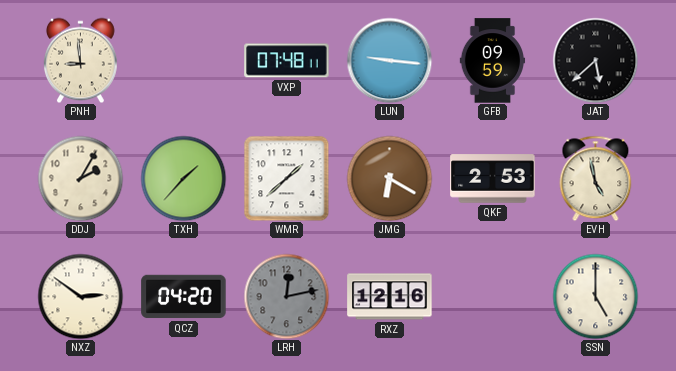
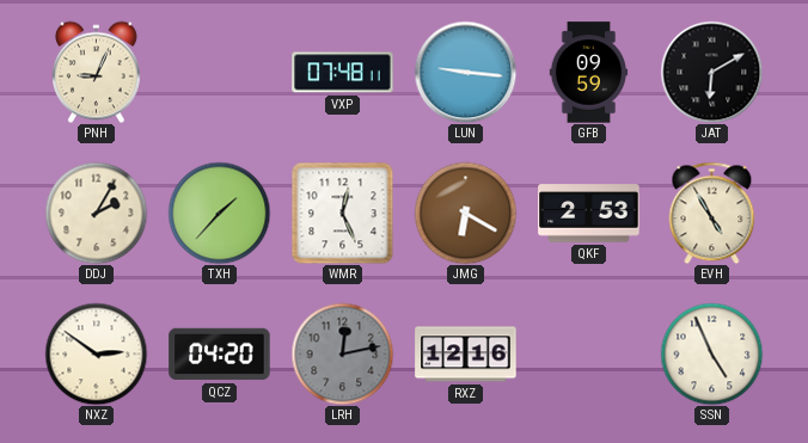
PNH: 8:59 -> 9:04 (97, 72)
JAT: 5:38 -> 6:10 (711, 72)
WMR: 1:38 -> 12:26 (342, 213)
EVH: 4:58 -> 4:55 (712, 213)
SSN: 5:00 -> 4:56 (711, 353)
